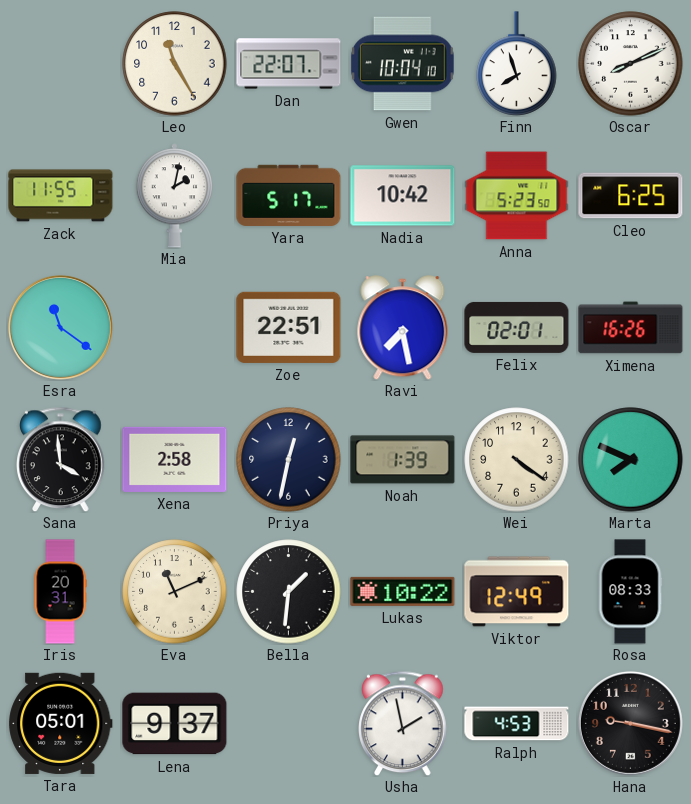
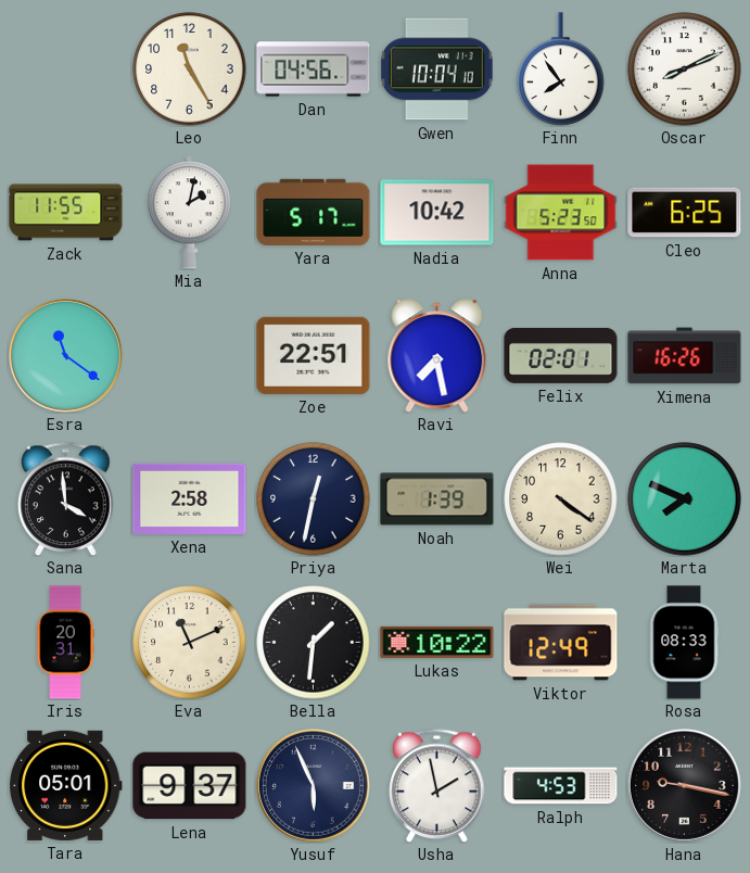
Dan: 22:07 -> 04:56 (314, 69)
Finn: 7:57 -> 7:54 (561, 69)
Yusuf: none -> 5:56 (313, 785)
